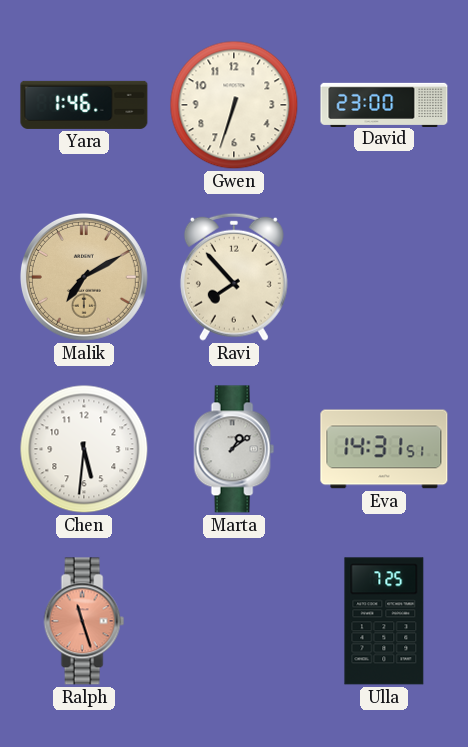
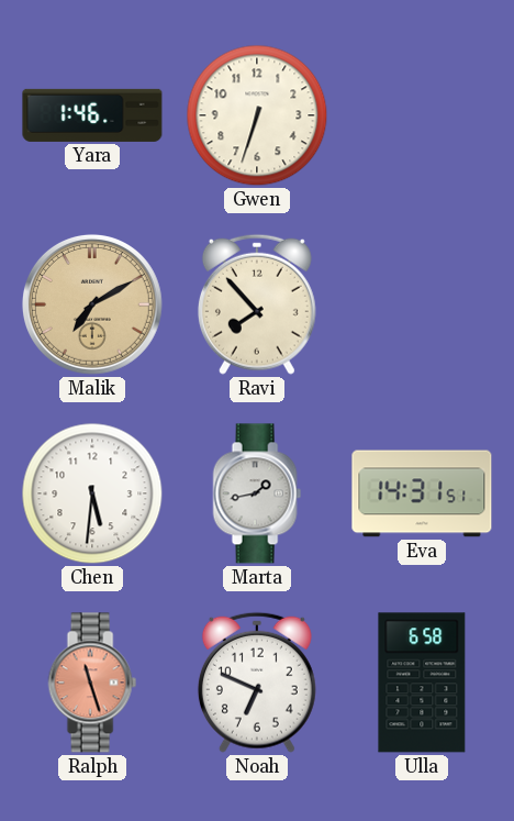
David: 23:00 -> none (384, 104)
Marta: 1:09 -> 1:43 (257, 493)
Noah: none -> 6:49 (257, 683)
Ulla: 7:25 -> 6:58 (422, 683)
